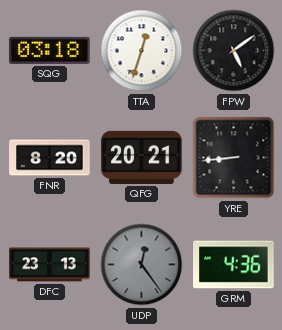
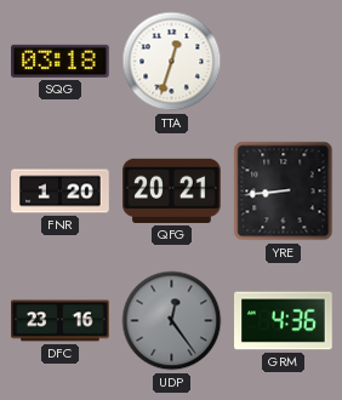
FPW: 5:09 -> none (234, 51)
FNR: 8:20 -> 1:20 (61, 192)
DFC: 23:13 -> 23:16 (61, 321)
